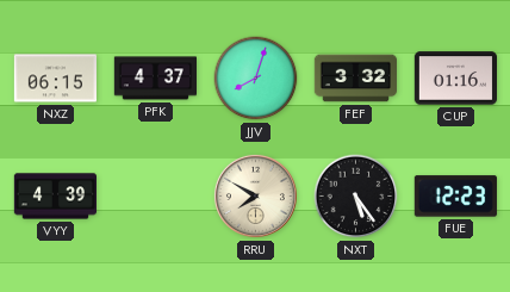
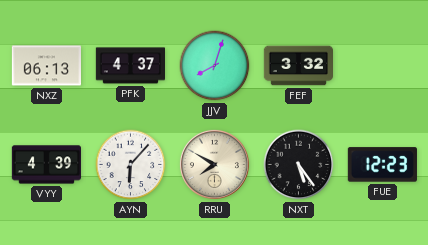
NXZ: 06:15 -> 06:13 (46, 66)
CUP: 01:16 -> none (455, 79)
AYN: none -> 6:07 (131, 165)
